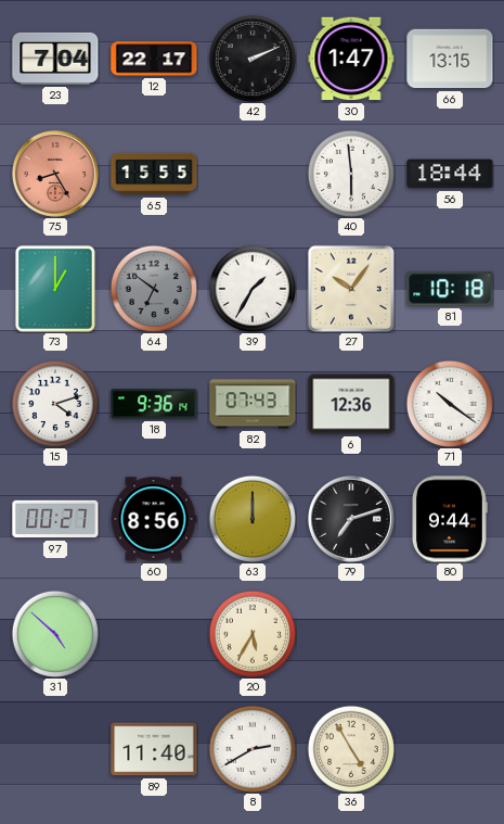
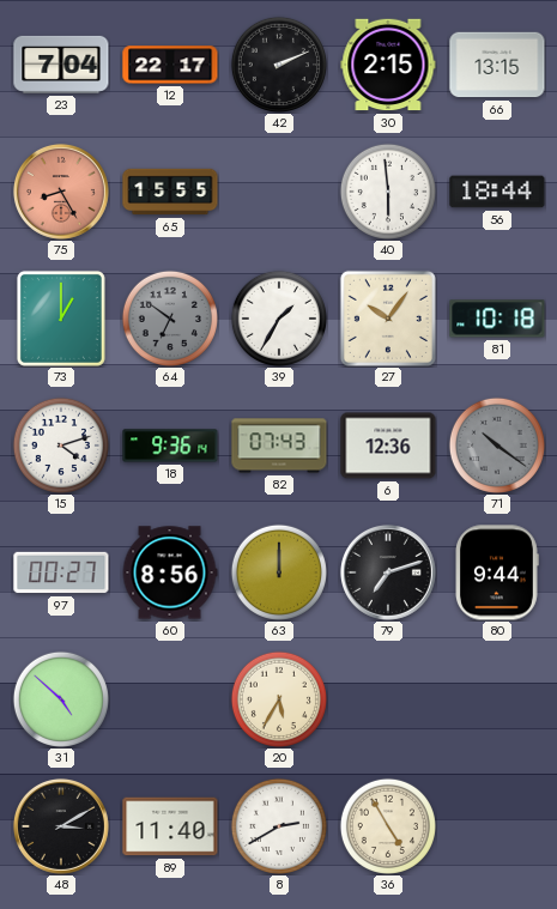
30: 1:47 -> 2:15 (388, 65)
71 dial: white -> grey (497, 446)
48: none -> 3:10 (61, 826)
